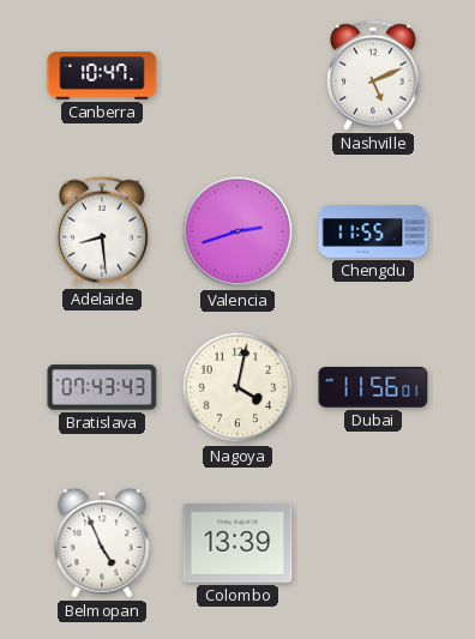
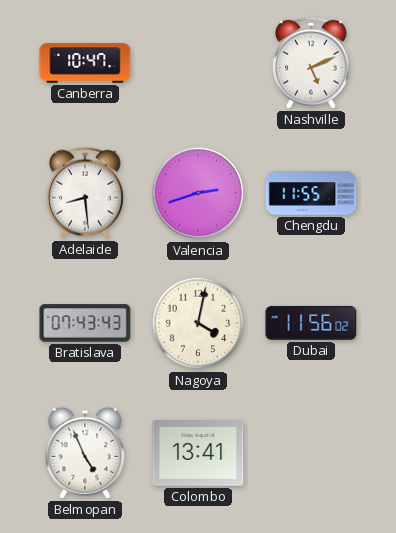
Dubai: 11:56:01 -> 11:56:02 (311, 323)
Colombo: 13:39 -> 13:41 (198, 454)
